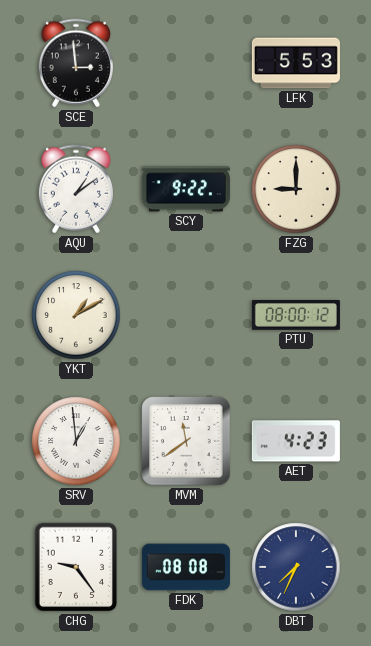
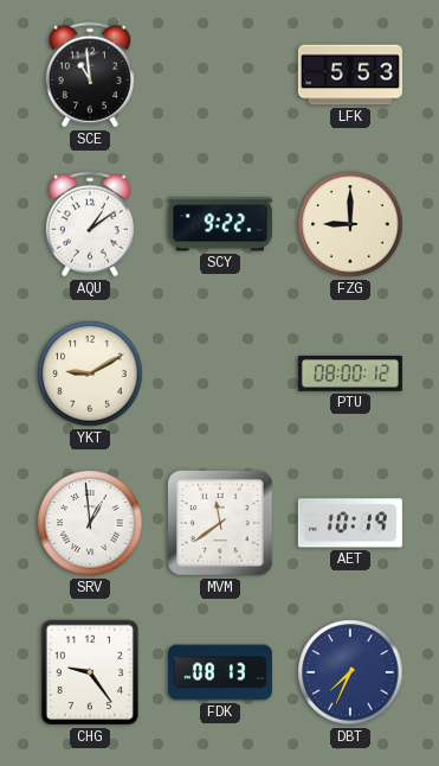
SCE: 2:59 -> 10:59 (90, 75)
YKT: 1:10 -> 9:10 (90, 374)
AET: 4:23 -> 10:19 (350, 523)
FDK: 08:08 -> 08:13 (220, 672)
